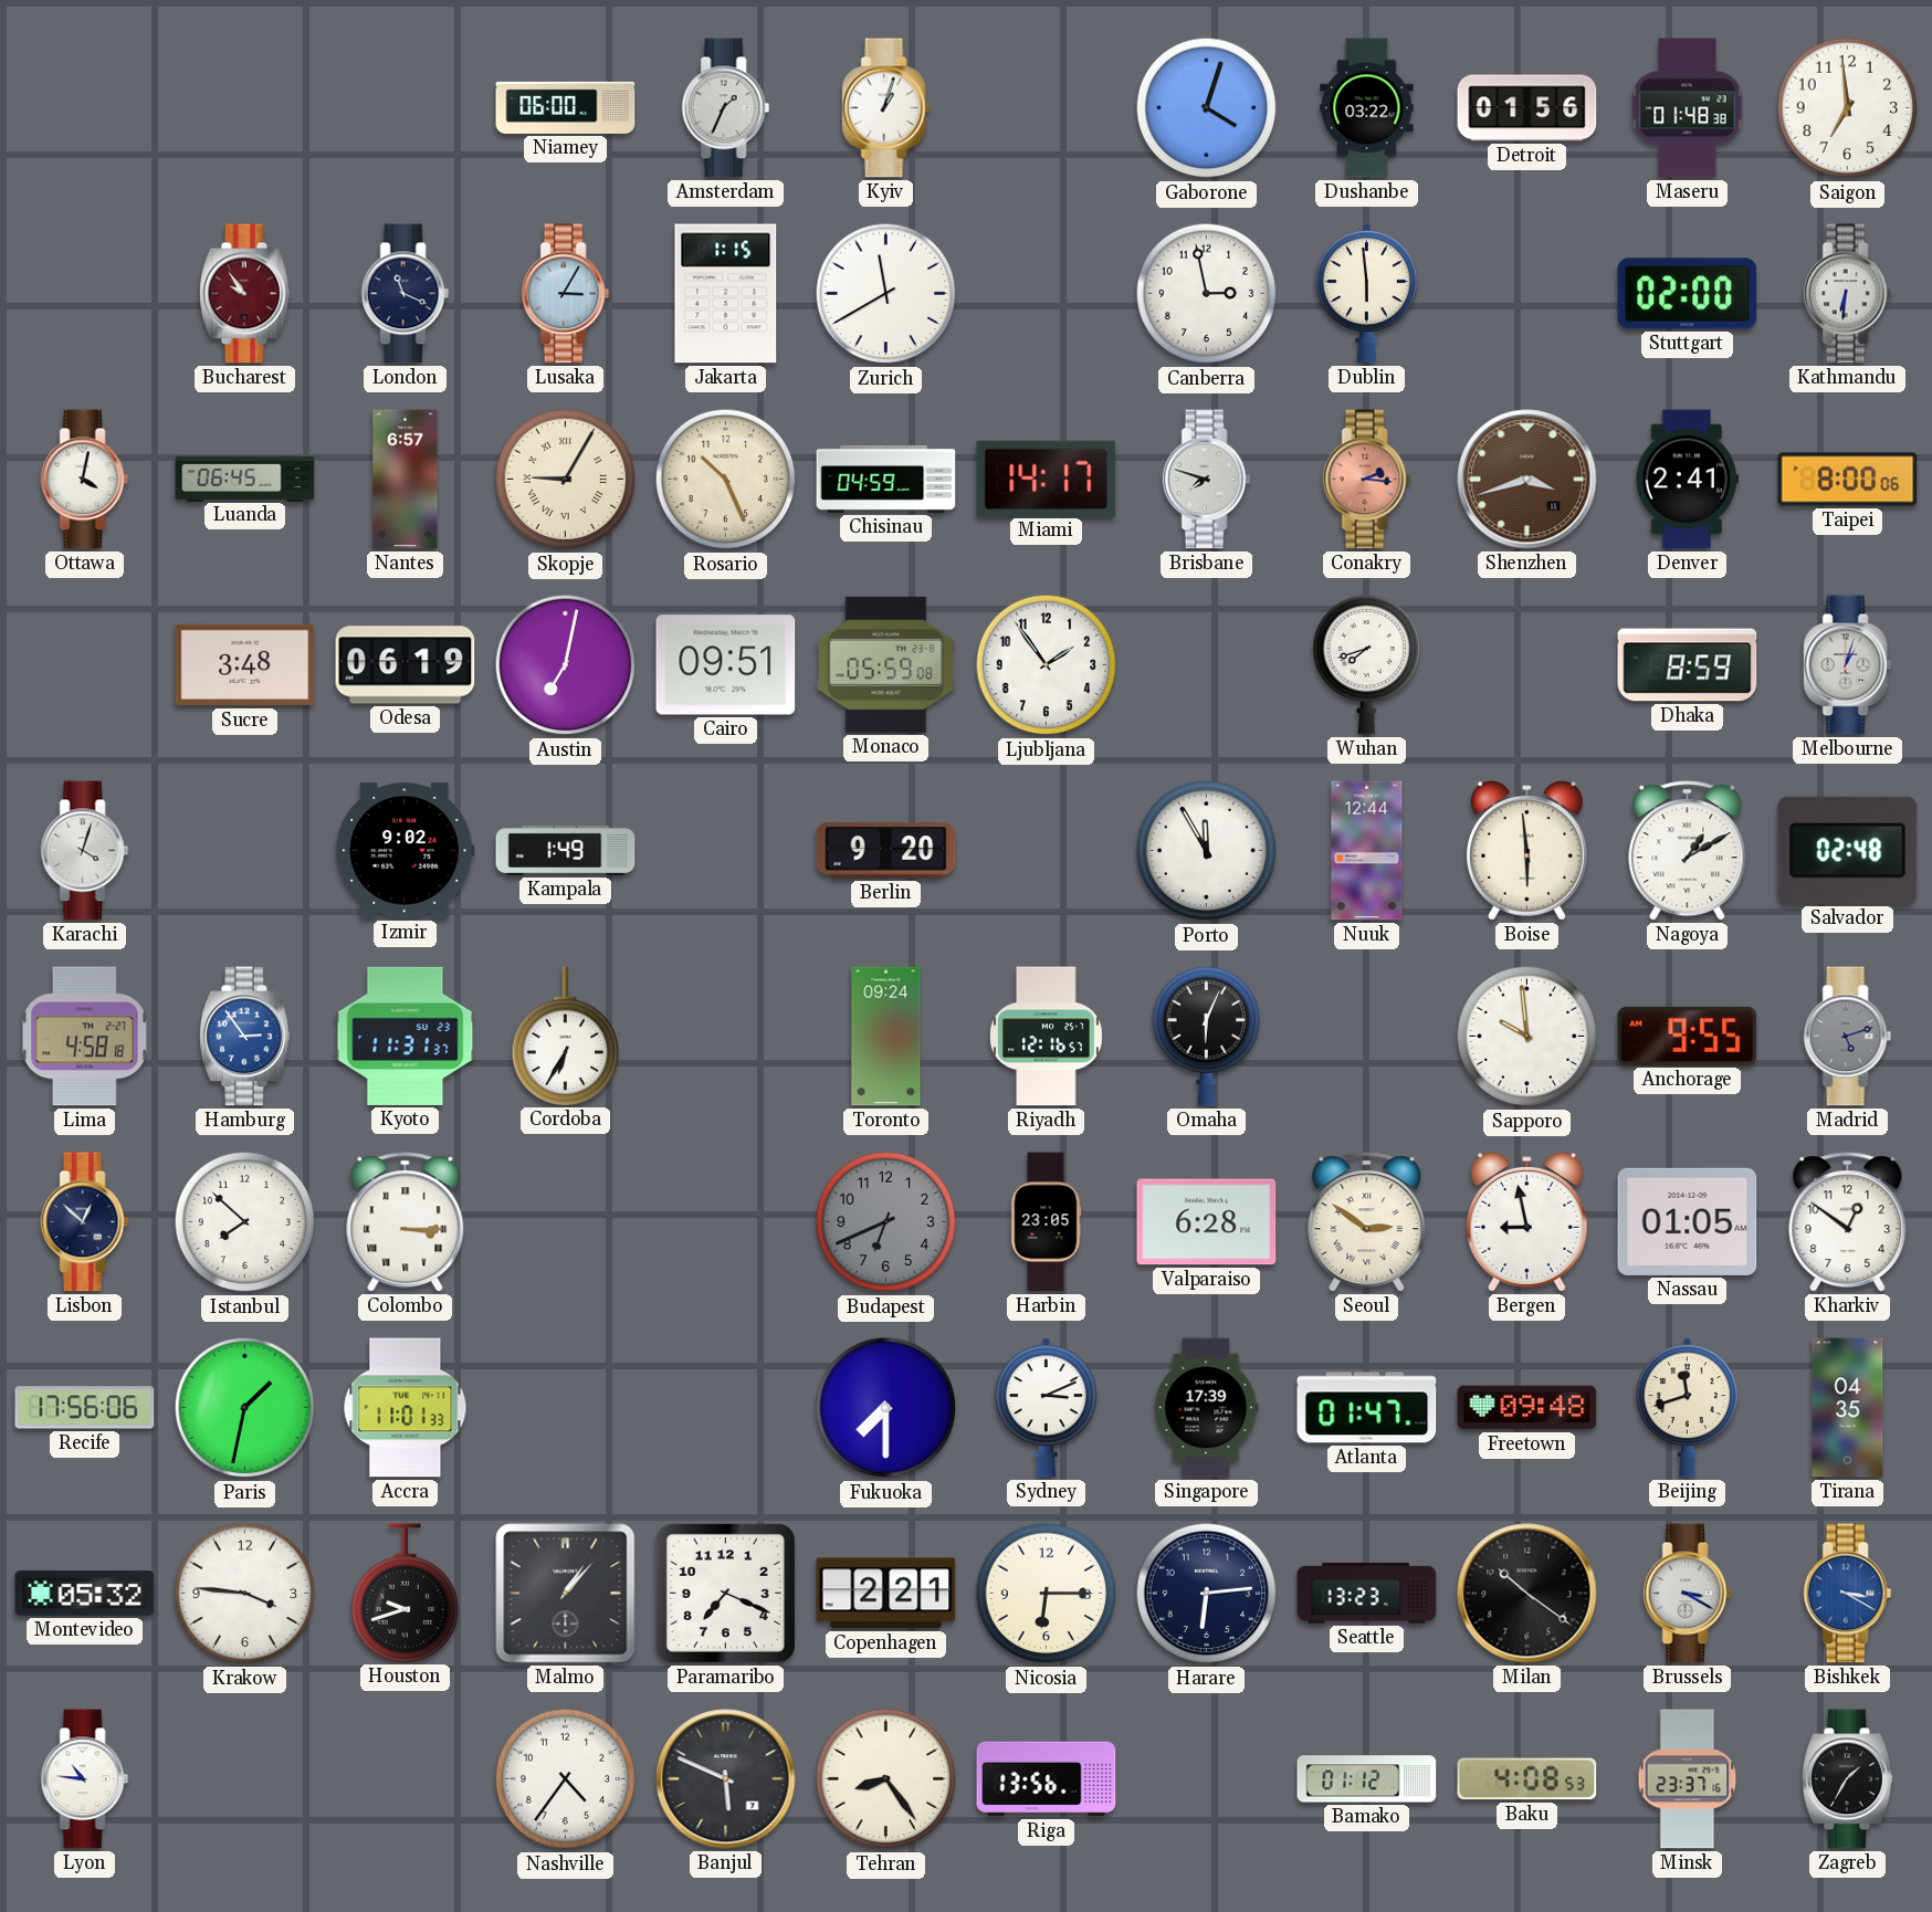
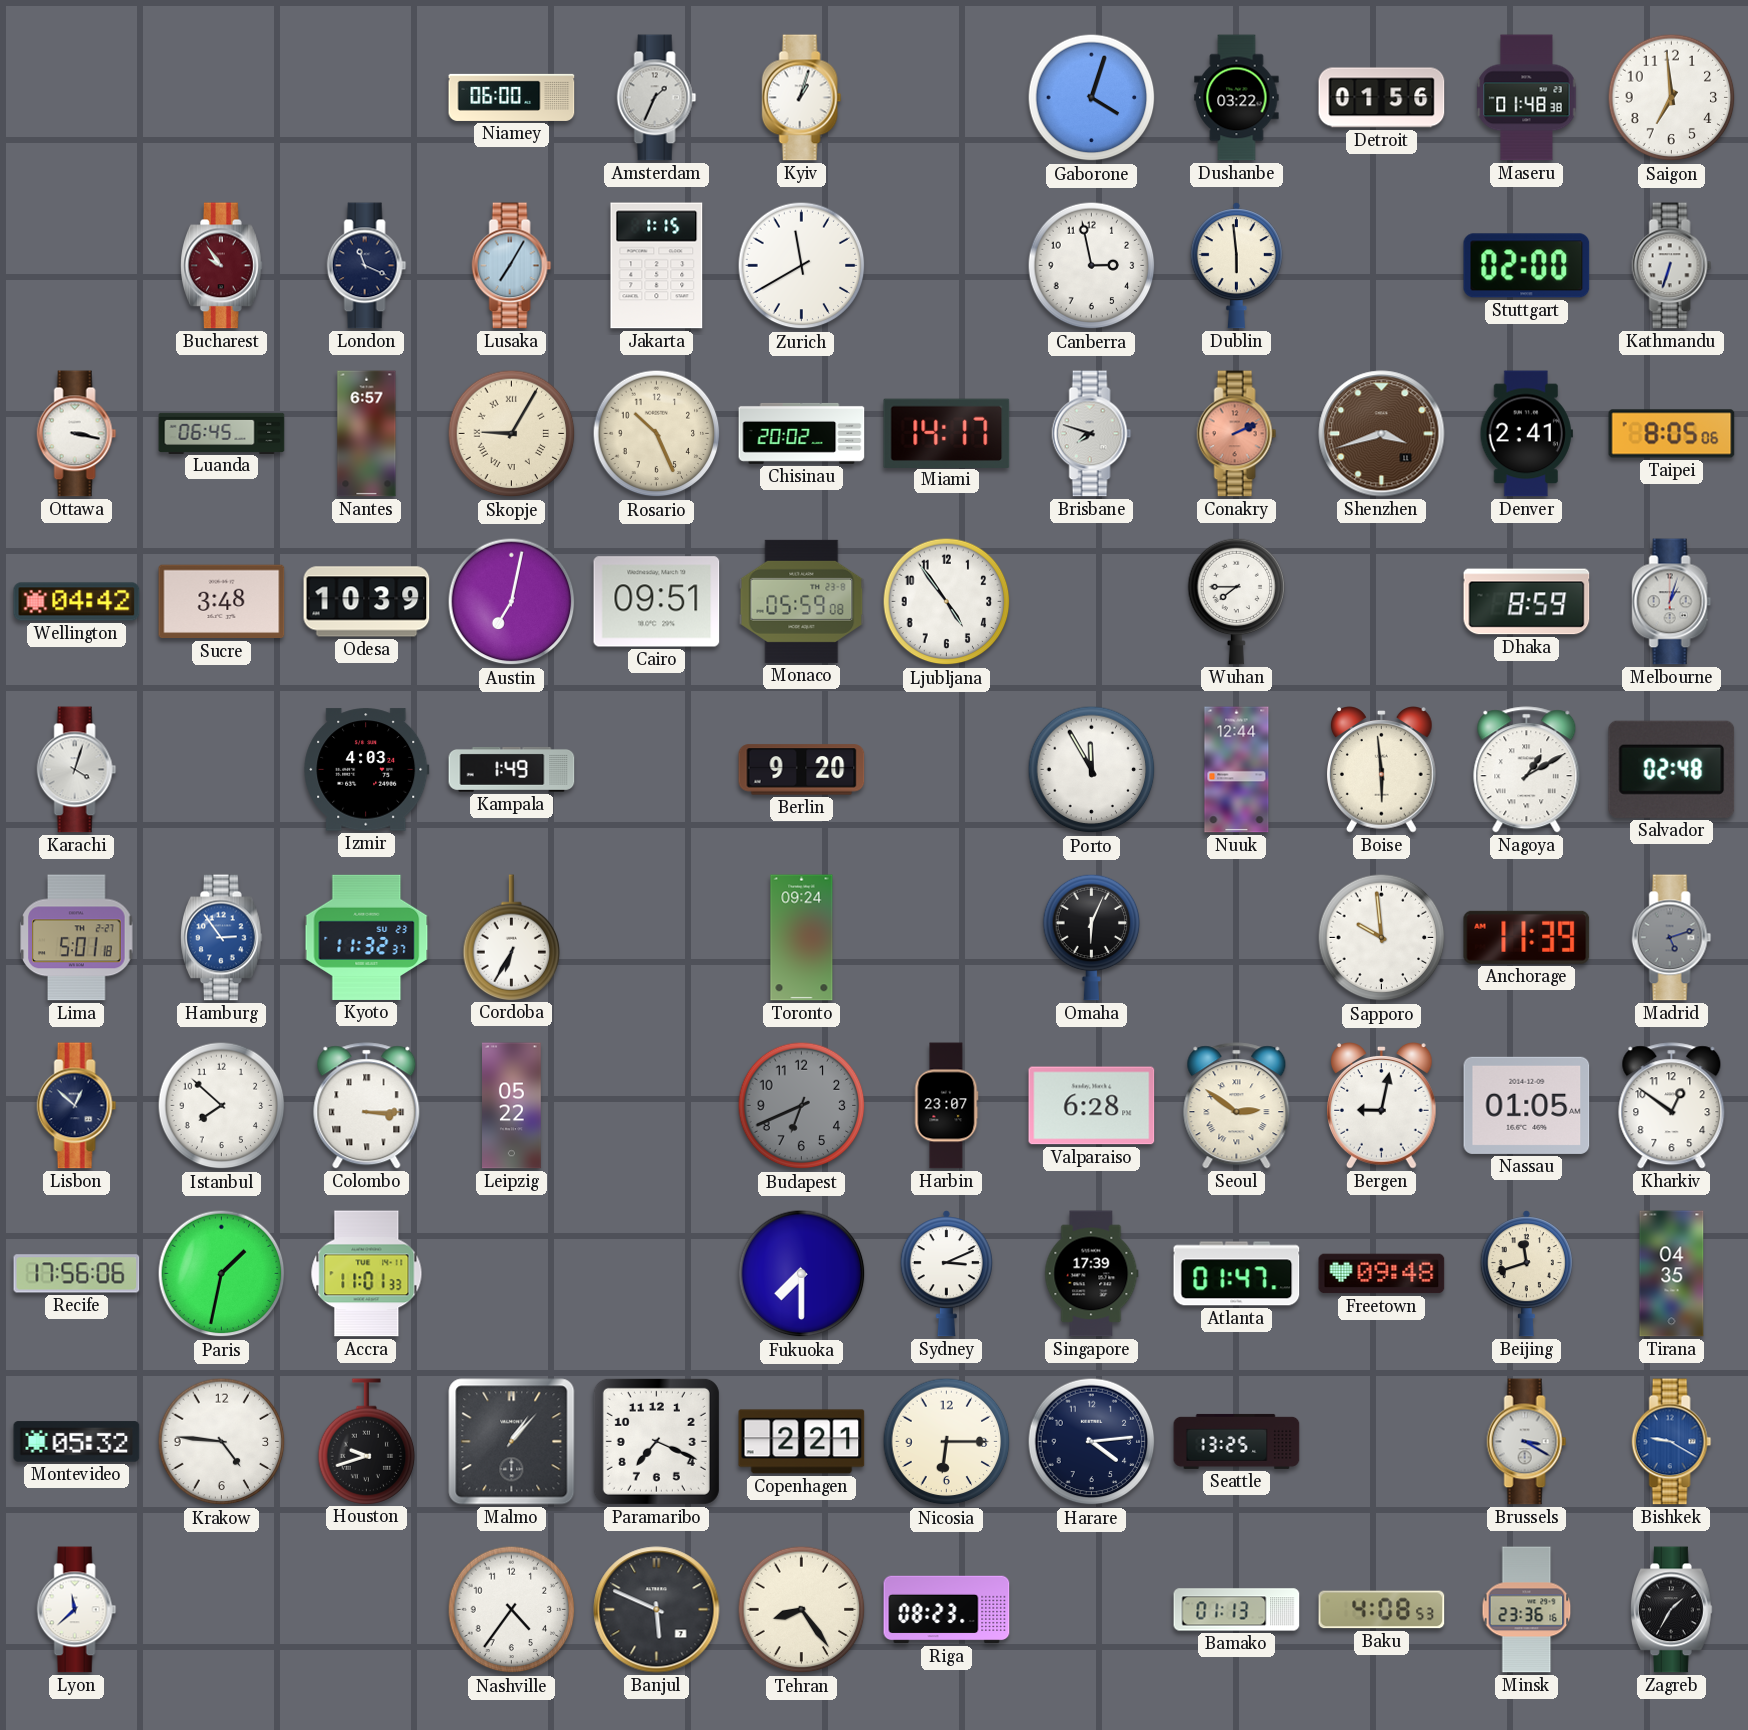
Lusaka: 3:05 -> 7:05 (512, 266)
Kathmandu: 6:31 -> 6:33 (1672, 266)
Ottawa: 4:02 -> 3:17 (77, 434)
Chisinau: 04:59 -> 20:02 (802, 433)
Conakry: 2:16 -> 2:11 (1237, 434)
Taipei: 8:00 -> 8:05 (1672, 434)
Wellington: none -> 04:42 (77, 602)
Odesa: 06:19 -> 10:39 (367, 602)
Ljubljana: 1:54 -> 4:54 (947, 602)
Wuhan: 7:42 -> 7:45 (1237, 601)
Izmir: 9:02 -> 4:03 (367, 770)
Lima: 4:58 -> 5:01 (77, 938)
Kyoto: 11:31 -> 11:32 (367, 937)
Riyadh: 12:16 -> none (1047, 1037)
Anchorage: 9:55 -> 11:39 (1527, 937)
Leipzig: none -> 05:22 (512, 1106)
Harbin: 23:05 -> 23:07 (946, 1106)
Bergen: 8:58 -> 9:02 (1382, 1106)
Krakow: 3:46 -> 4:46 (222, 1442)
Harare: 6:14 -> 4:14 (1092, 1442)
Seattle: 13:23 -> 13:25 (1237, 1441)
Milan: 10:21 -> none (1527, 1594)
Bishkek: 3:20 -> 9:20 (1672, 1442)
Lyon: 10:46 -> 11:38 (77, 1610)
Riga: 13:56 -> 08:23 (947, 1610)
Bamako: 01:12 -> 01:13 (1237, 1610)
Minsk: 23:37 -> 23:36 (1527, 1610)
